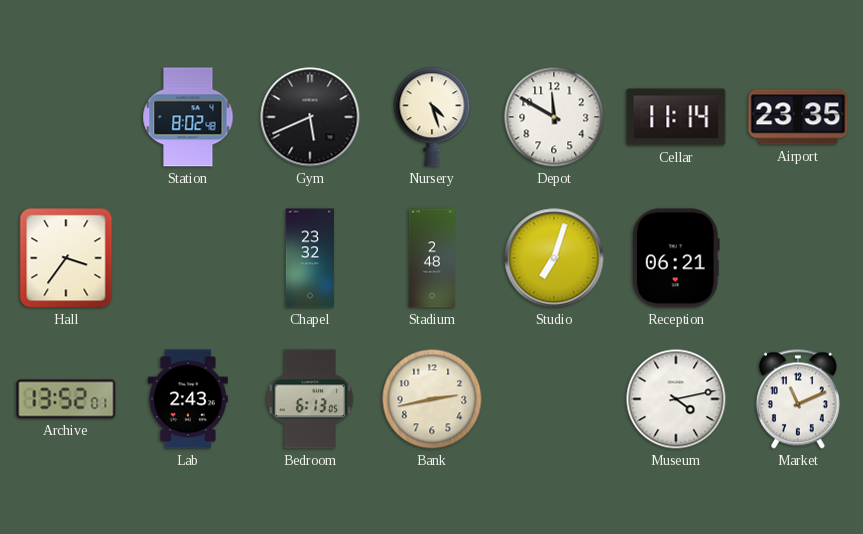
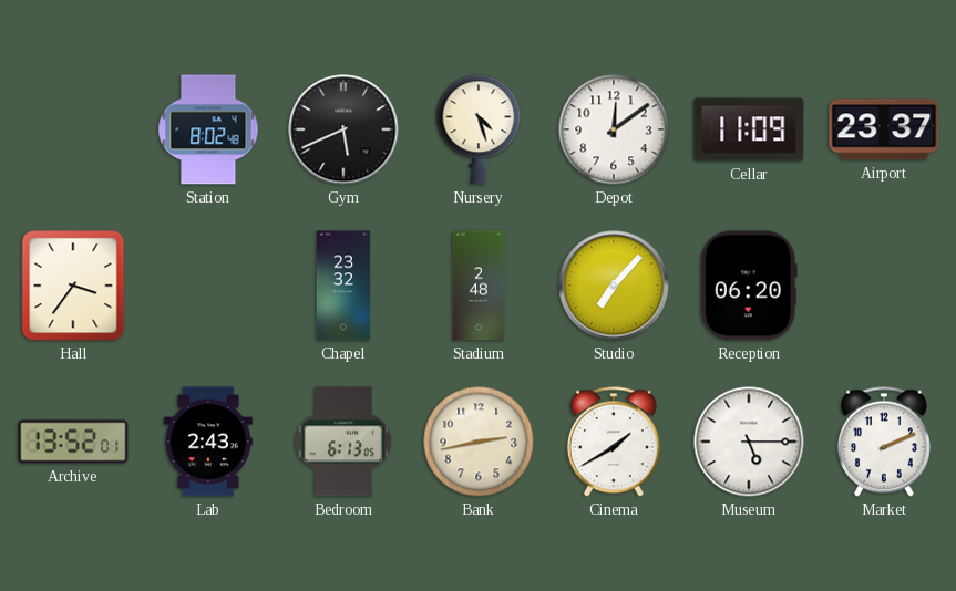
Depot: 11:50 -> 12:09 (614, 129)
Cellar: 11:14 -> 11:09 (749, 129)
Airport: 23:35 -> 23:37 (884, 129)
Studio: 7:03 -> 7:07 (614, 286)
Reception: 06:21 -> 06:20 (749, 286)
Cinema: none -> 1:40 (614, 442)
Museum: 4:13 -> 5:15 (749, 442)
Market: 11:11 -> 2:11 (884, 442)
